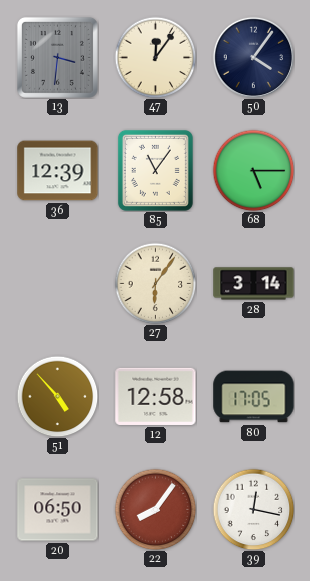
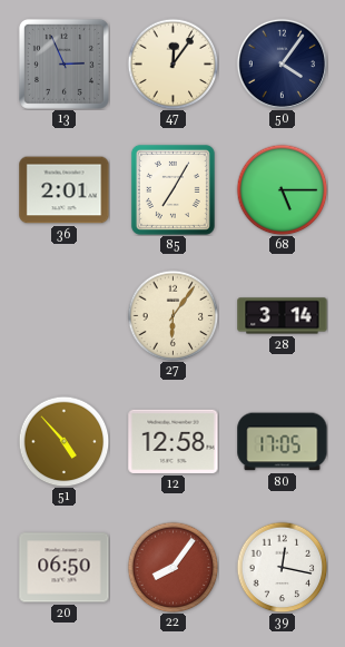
13: 3:31 -> 2:56 (63, 63)
36: 12:39 -> 2:01 (65, 190)
85: 11:06 -> 7:05 (172, 189)
